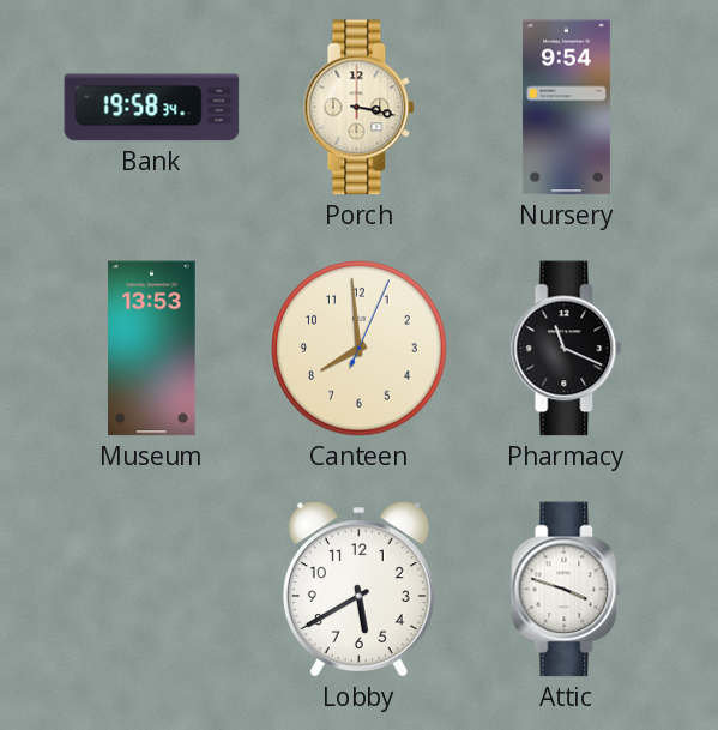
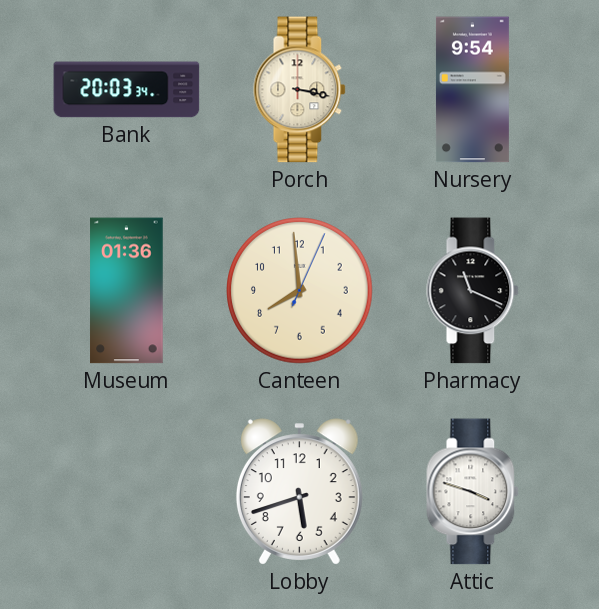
Bank: 19:58 -> 20:03 (127, 90)
Museum: 13:53 -> 01:36 (127, 291)
Lobby: 5:40 -> 5:42 (299, 492)
